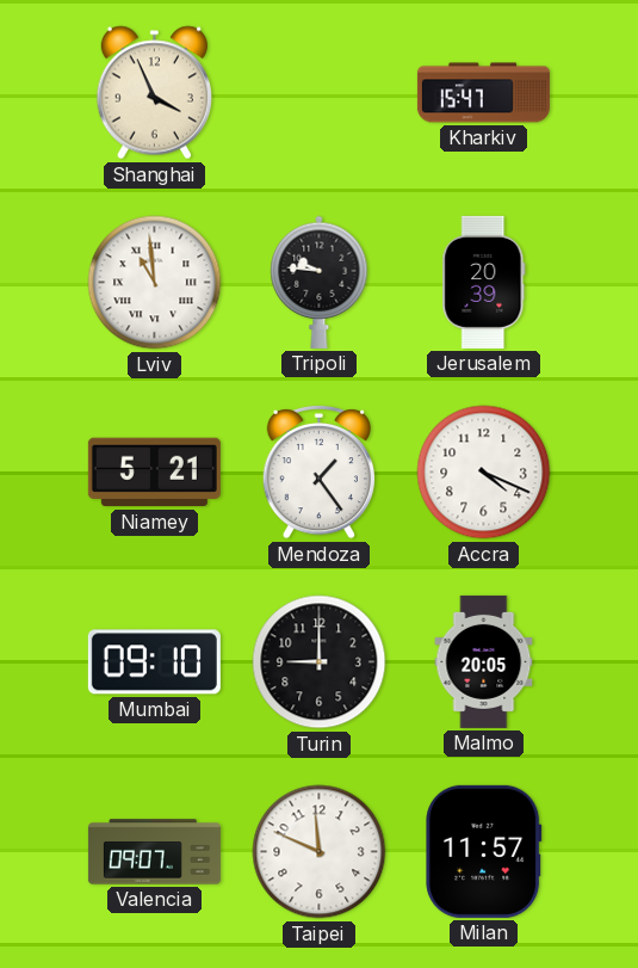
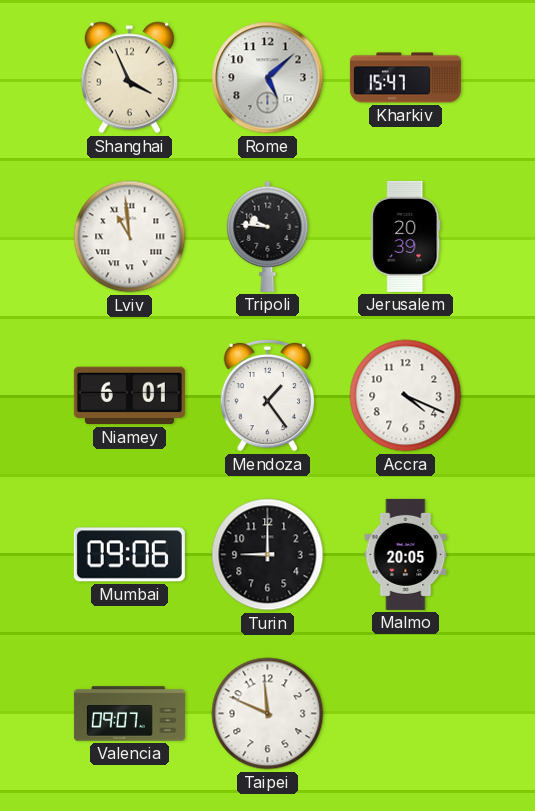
Rome: none -> 5:08 (268, 78)
Niamey: 5:21 -> 6:01 (129, 396)
Mumbai: 09:10 -> 09:06 (129, 555)
Milan: 11:57 -> none (484, 851)
